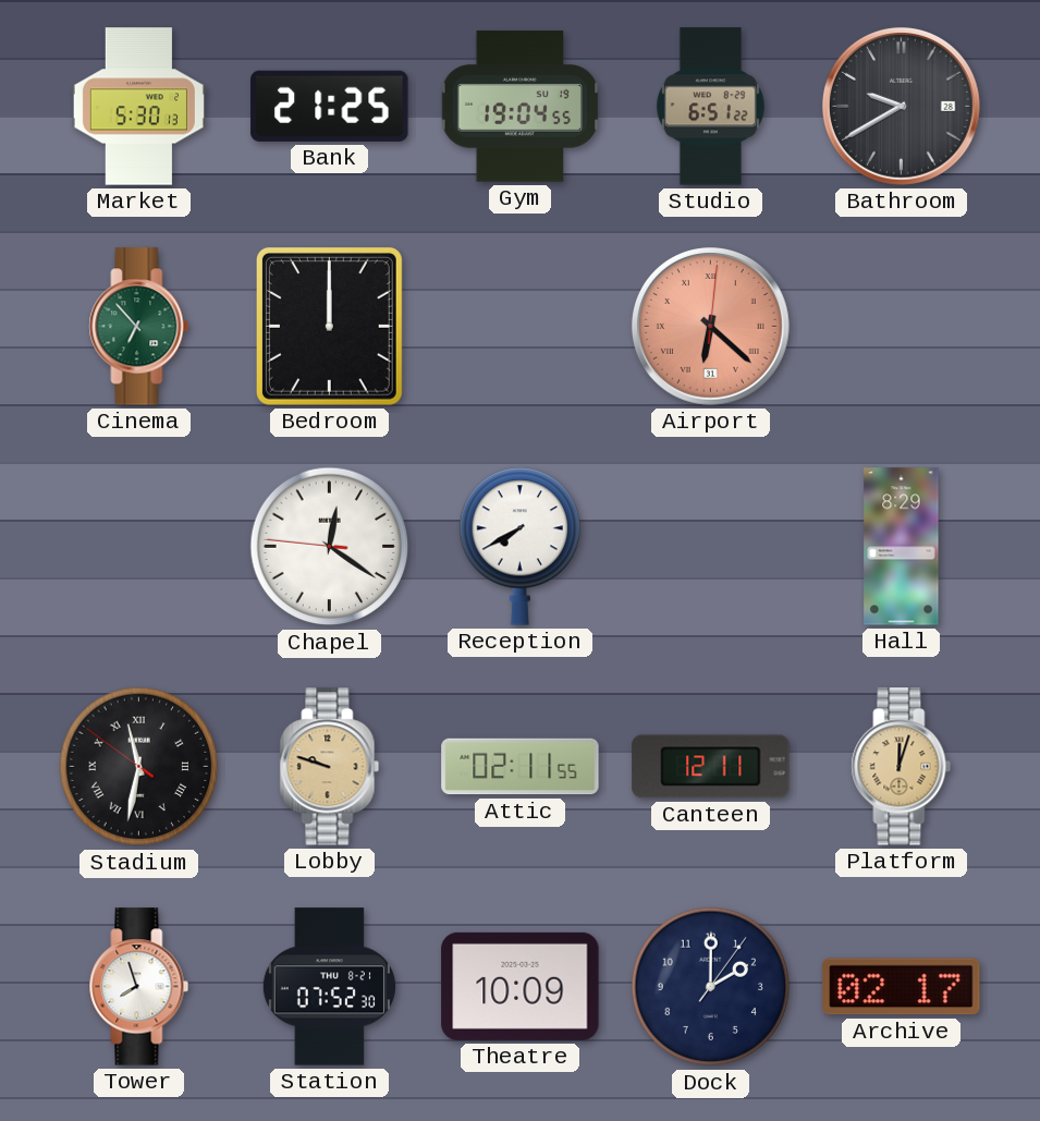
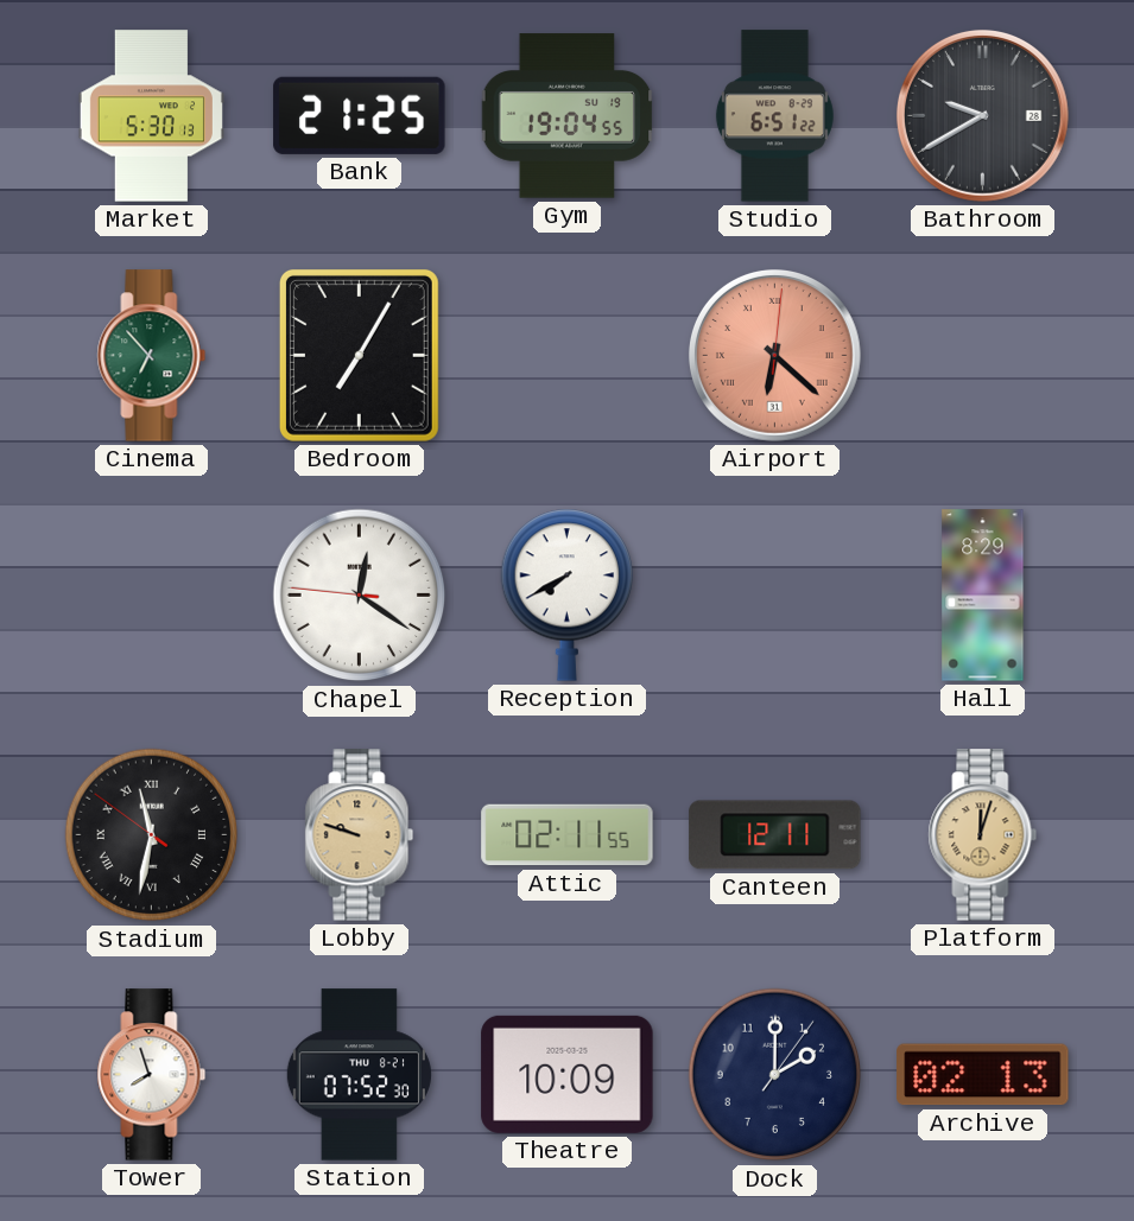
Bedroom: 12:00 -> 7:05 (359, 355)
Archive: 02:17 -> 02:13 (983, 1075)
